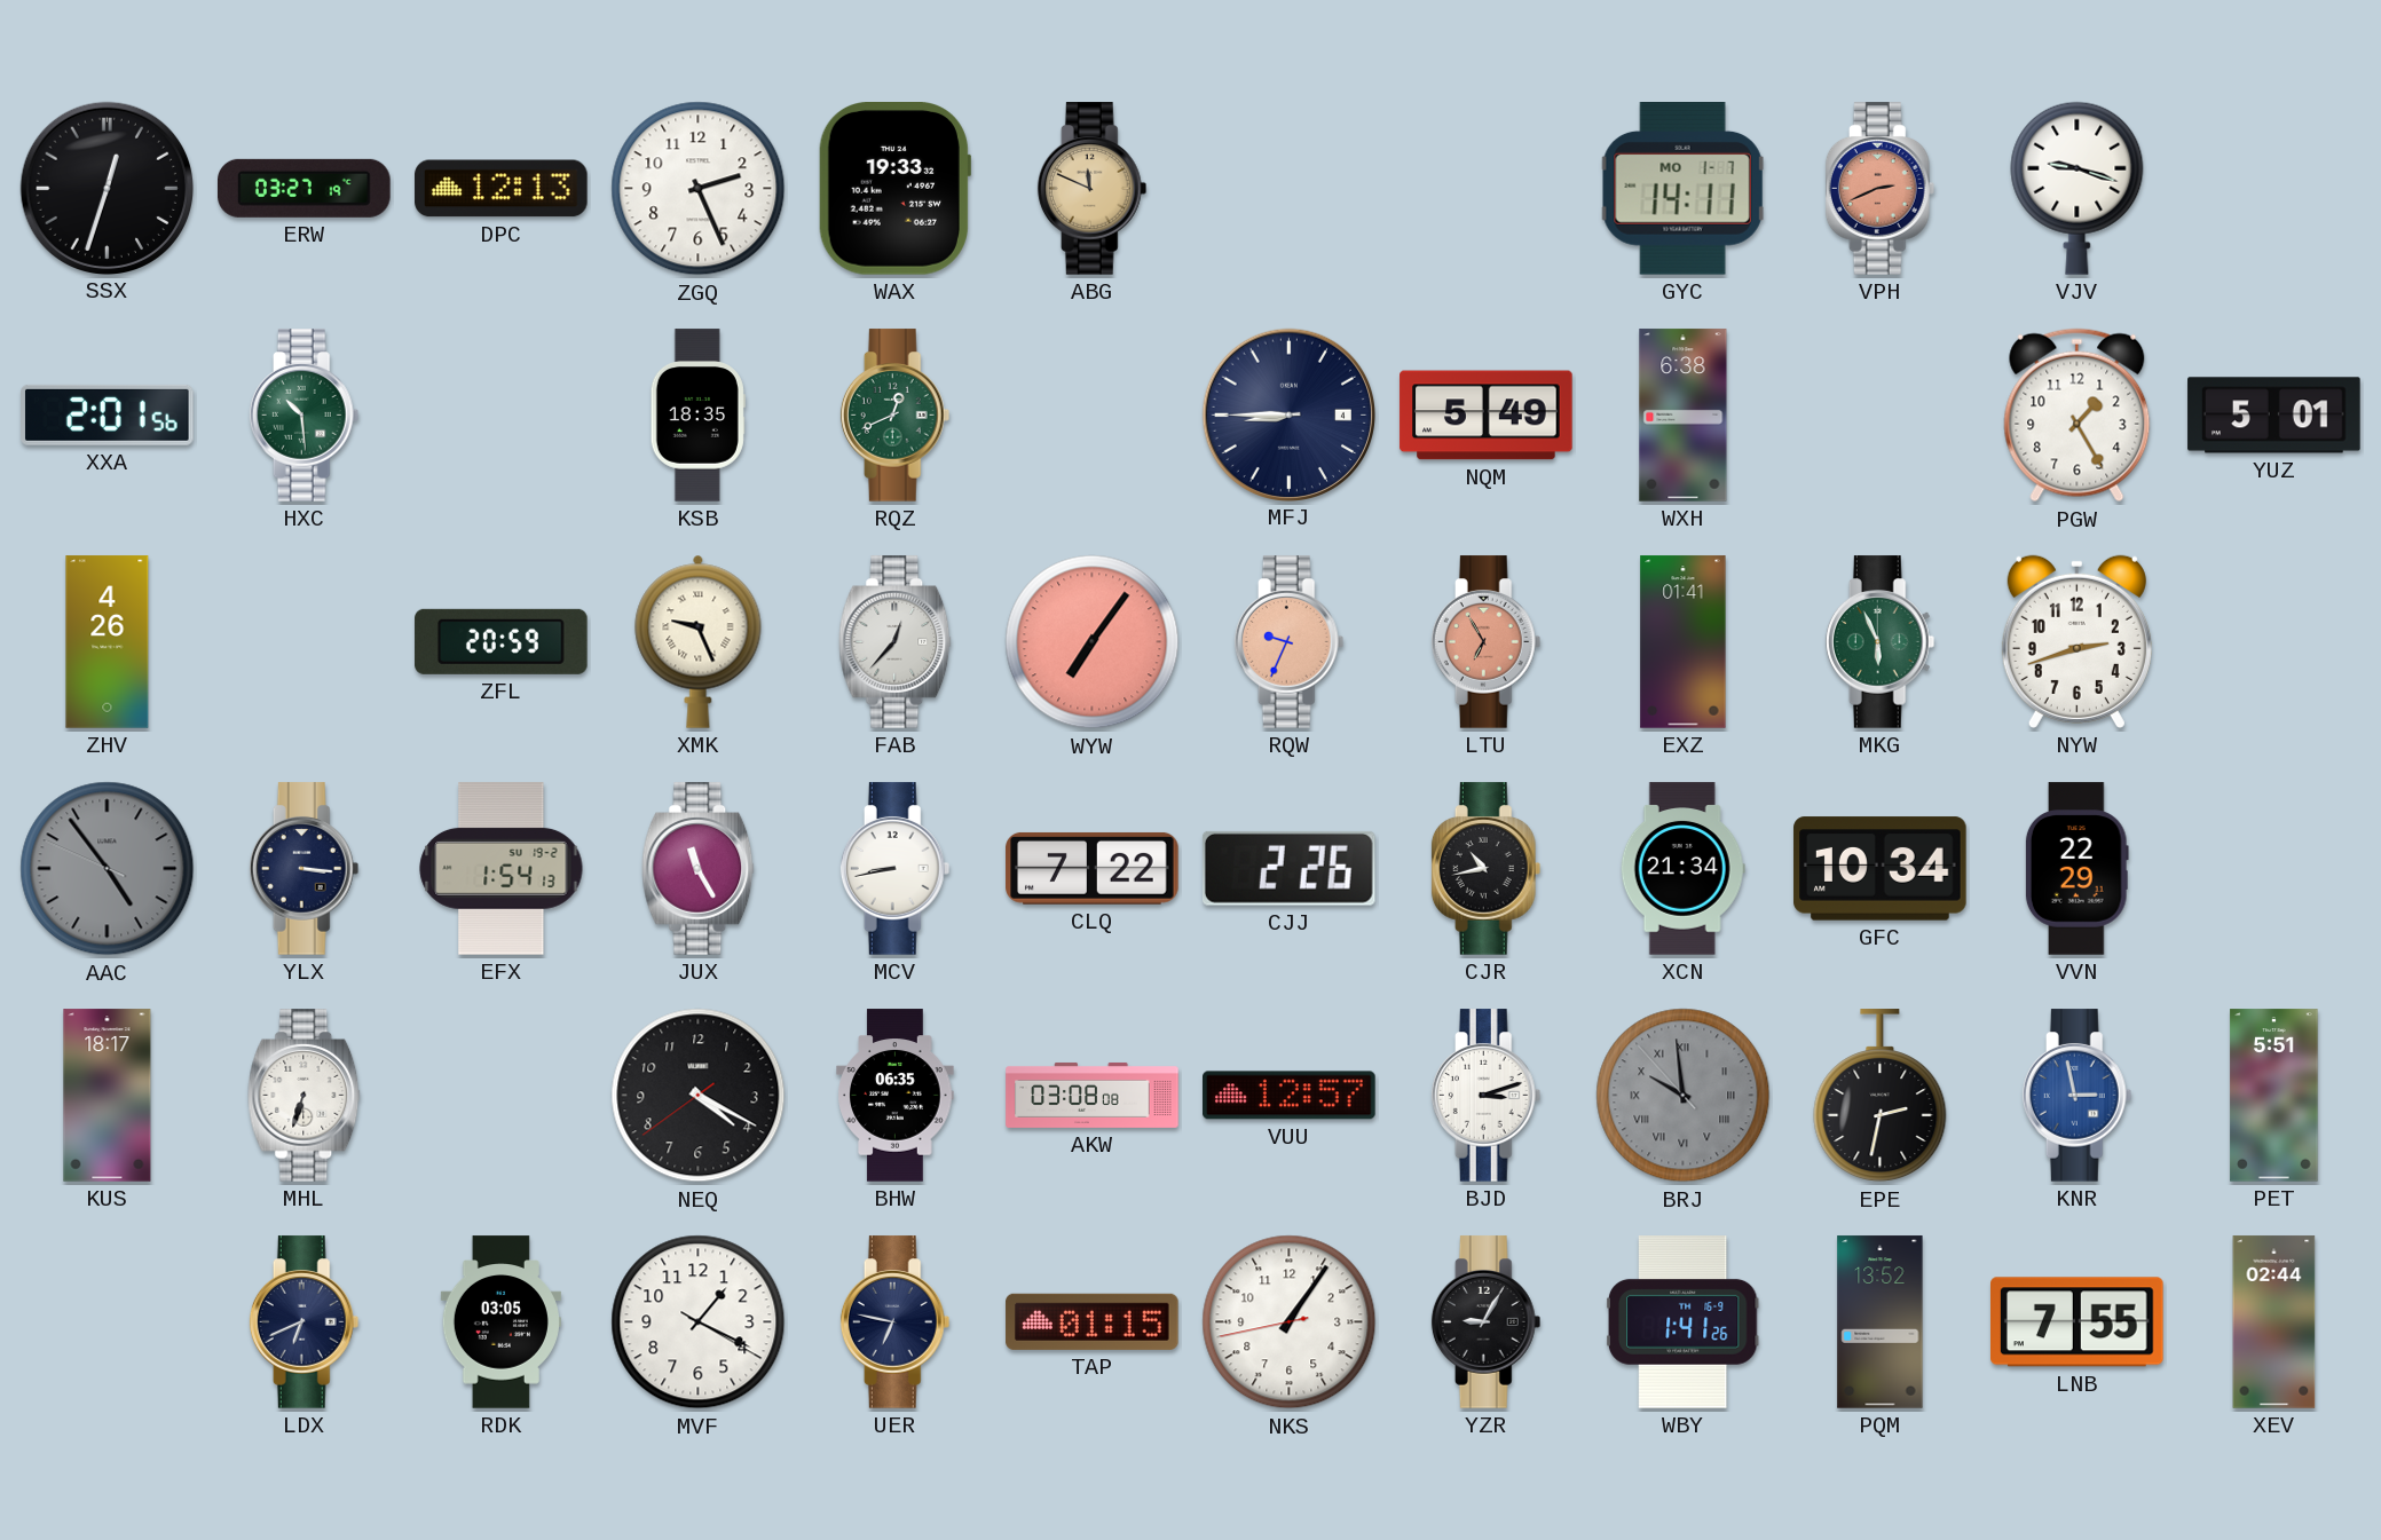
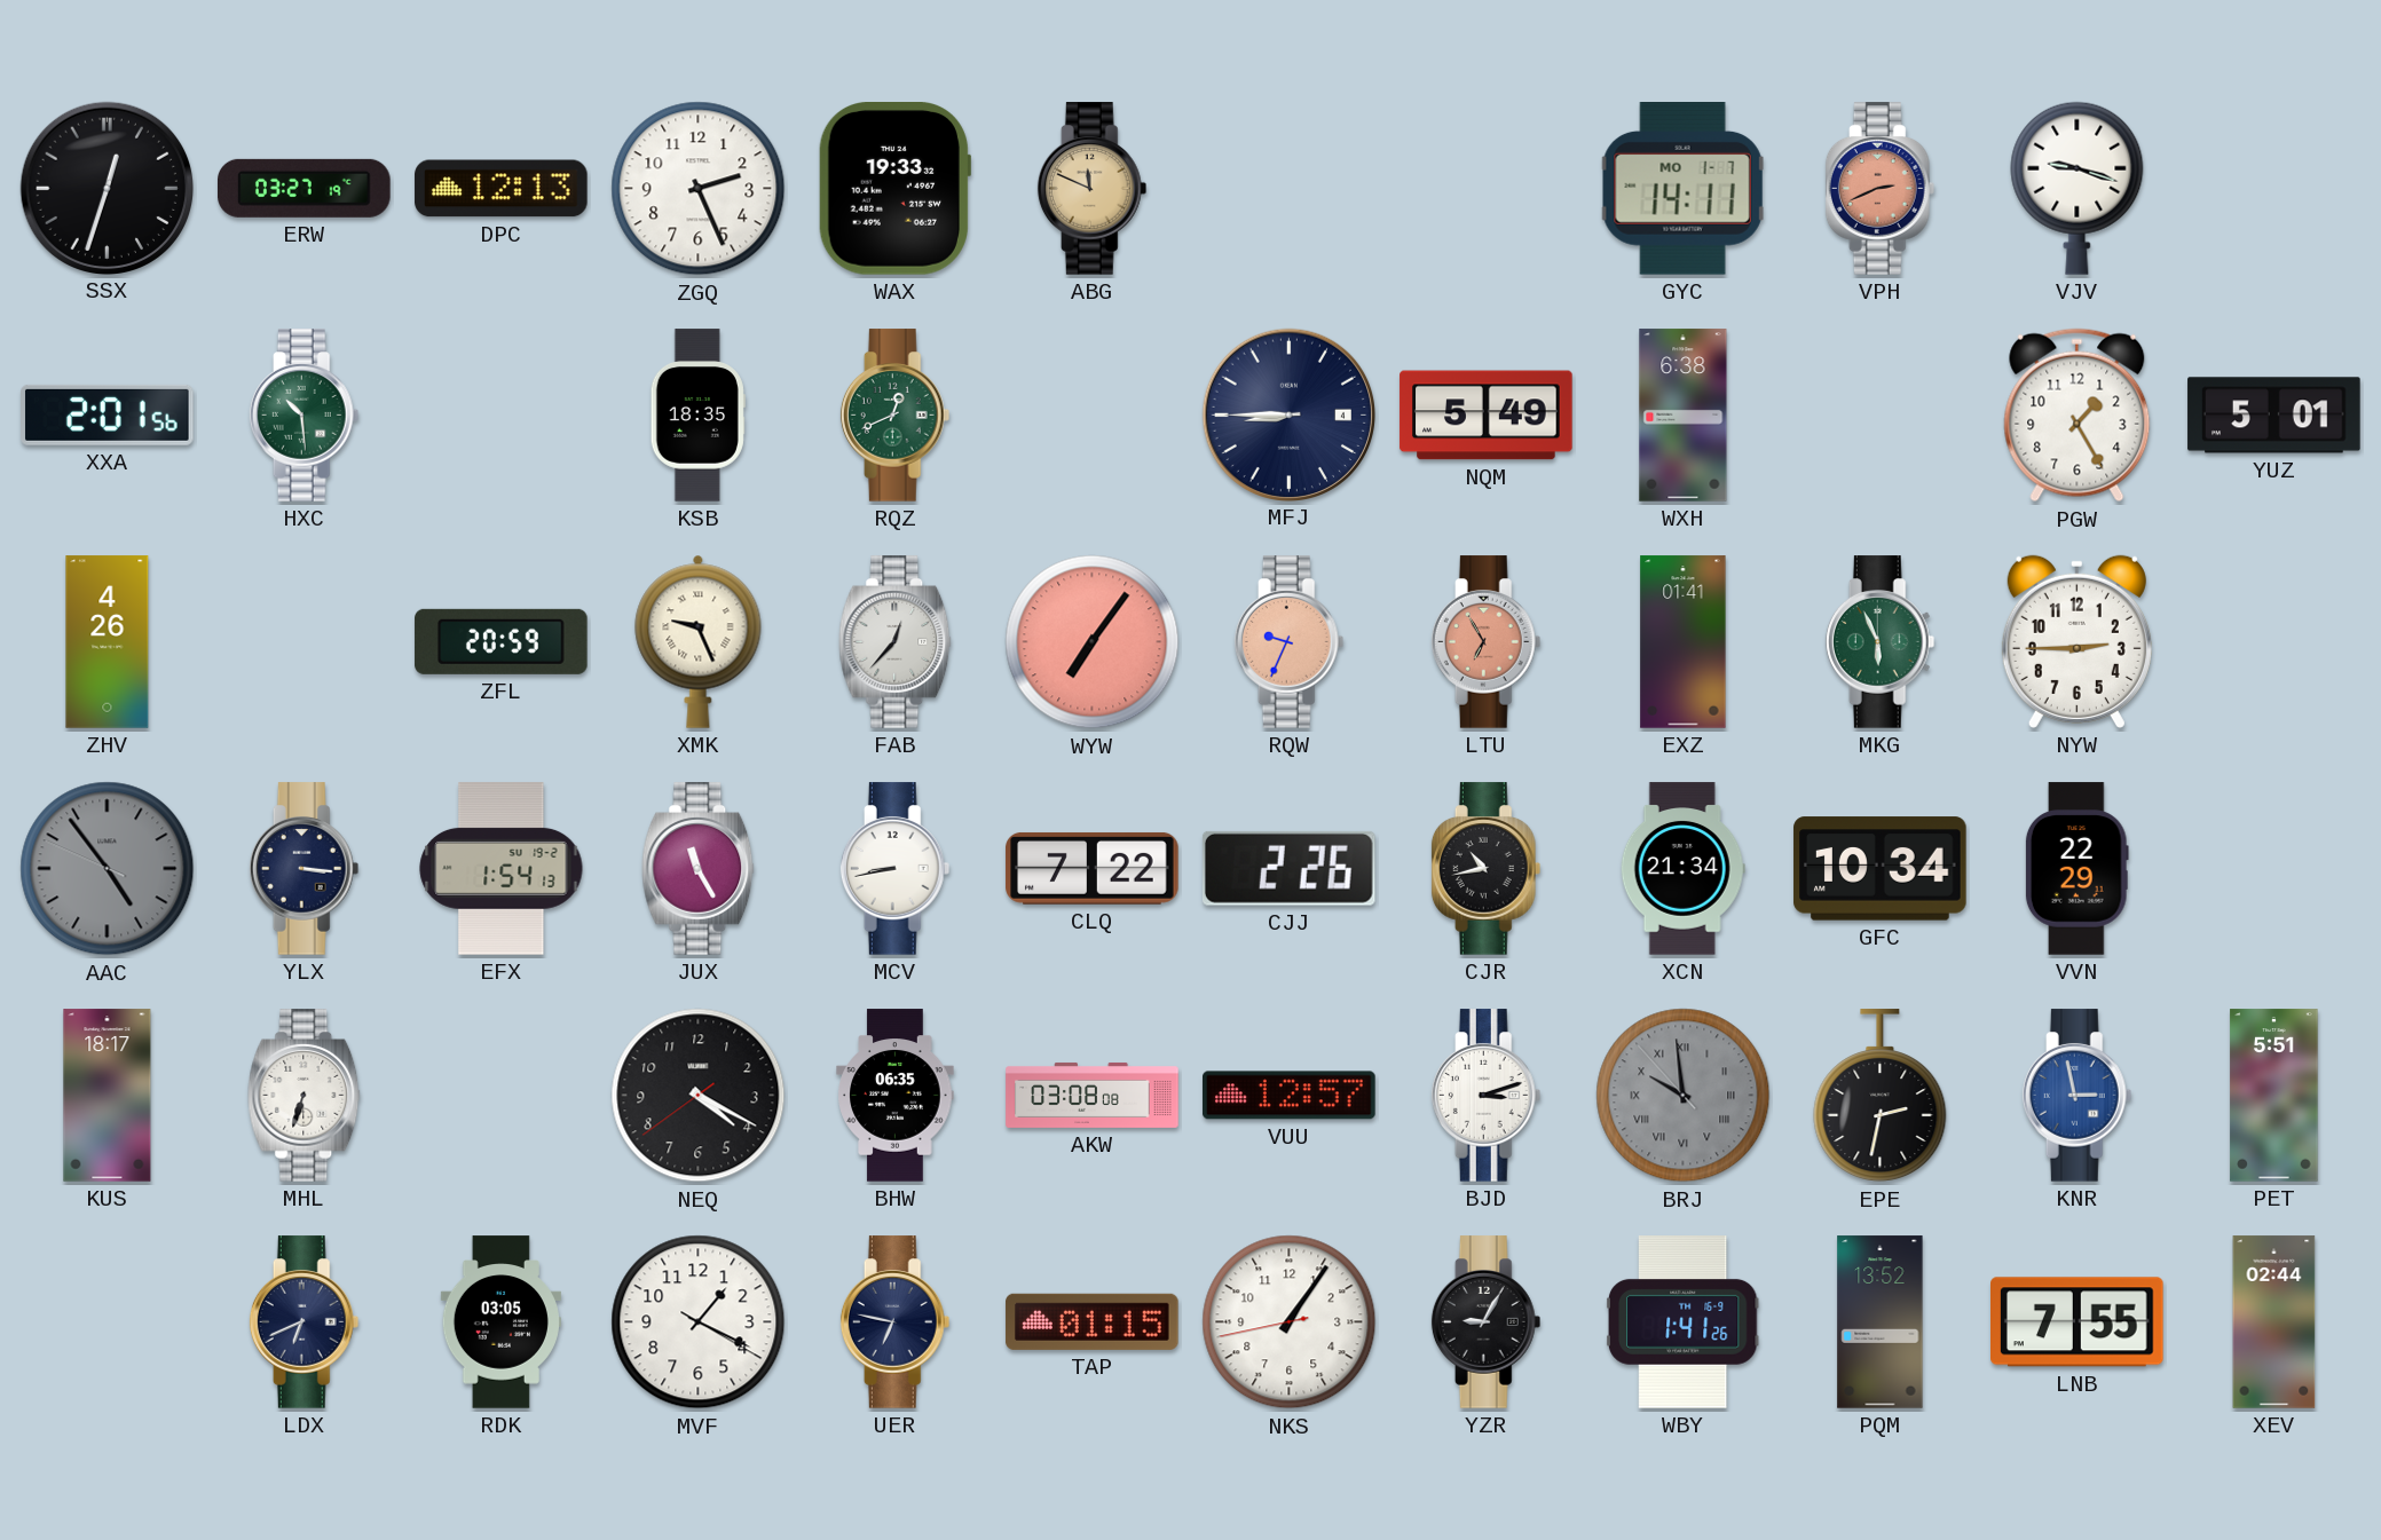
NYW: 2:42 -> 2:45 (2076, 641)
